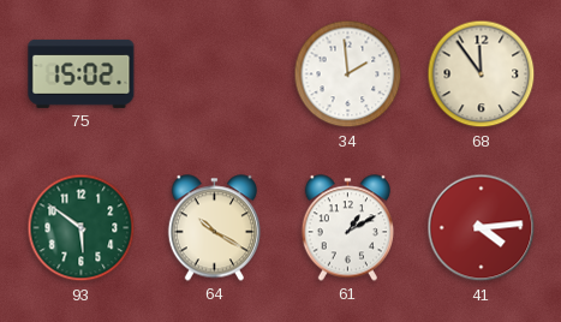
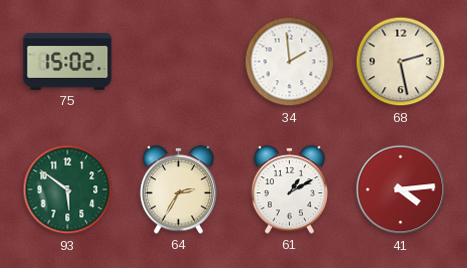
68: 11:54 -> 2:28 (401, 62)
64: 10:20 -> 2:35 (178, 190)
